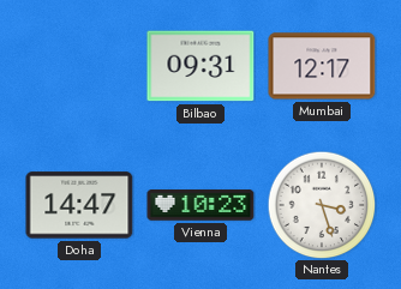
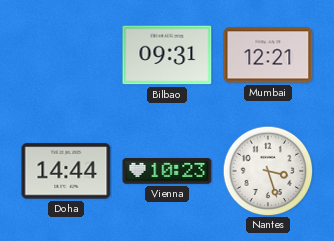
Mumbai: 12:17 -> 12:21 (268, 55)
Doha: 14:47 -> 14:44 (66, 171)
